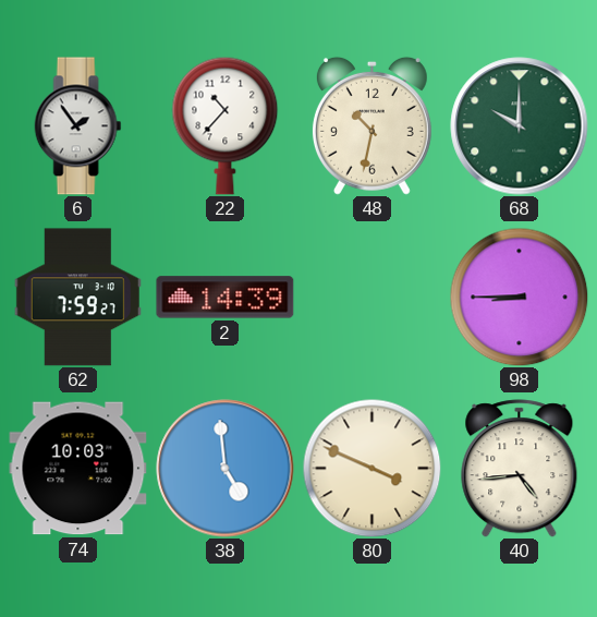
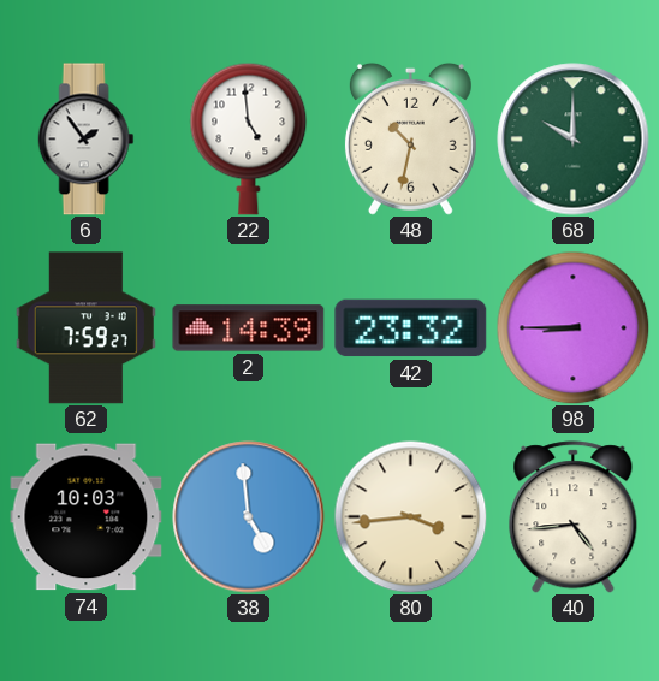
22: 10:37 -> 4:59 (249, 138)
42: none -> 23:32 (411, 328)
80: 3:49 -> 3:44 (410, 516)
